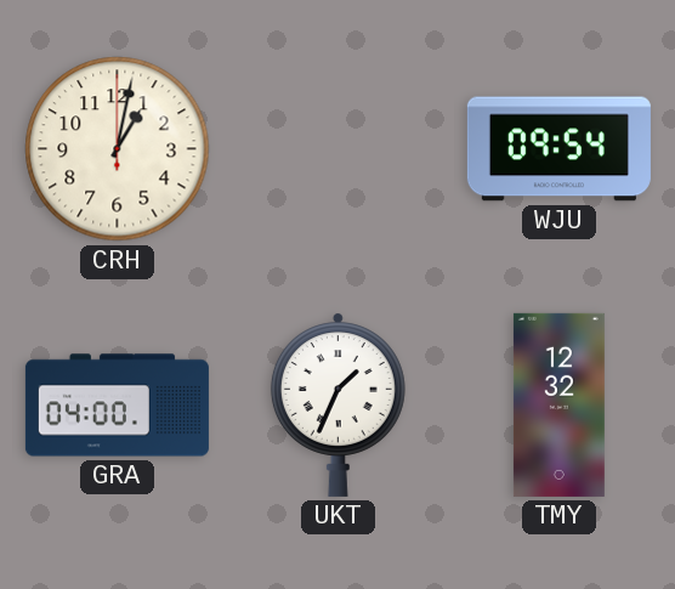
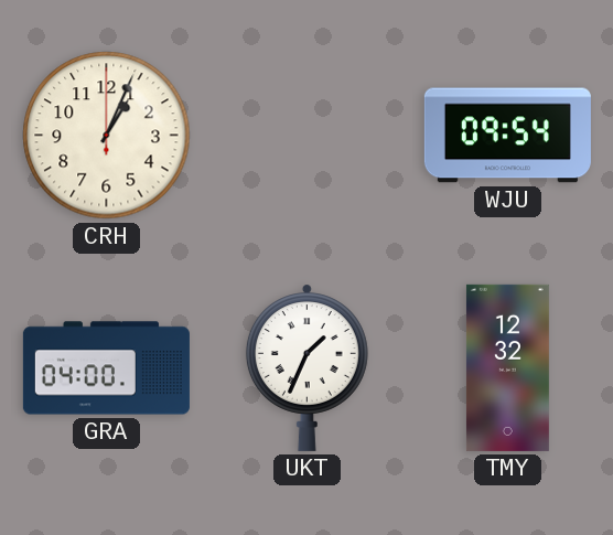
CRH: 1:02 -> 1:04 (107, 136)
